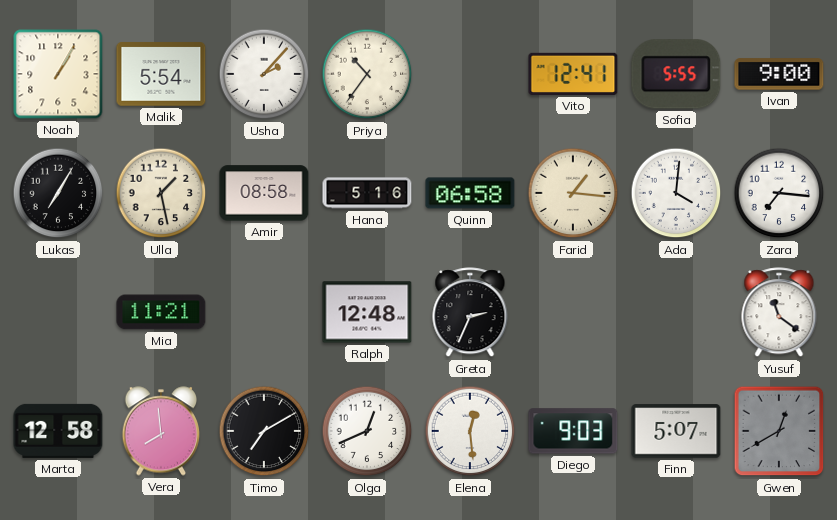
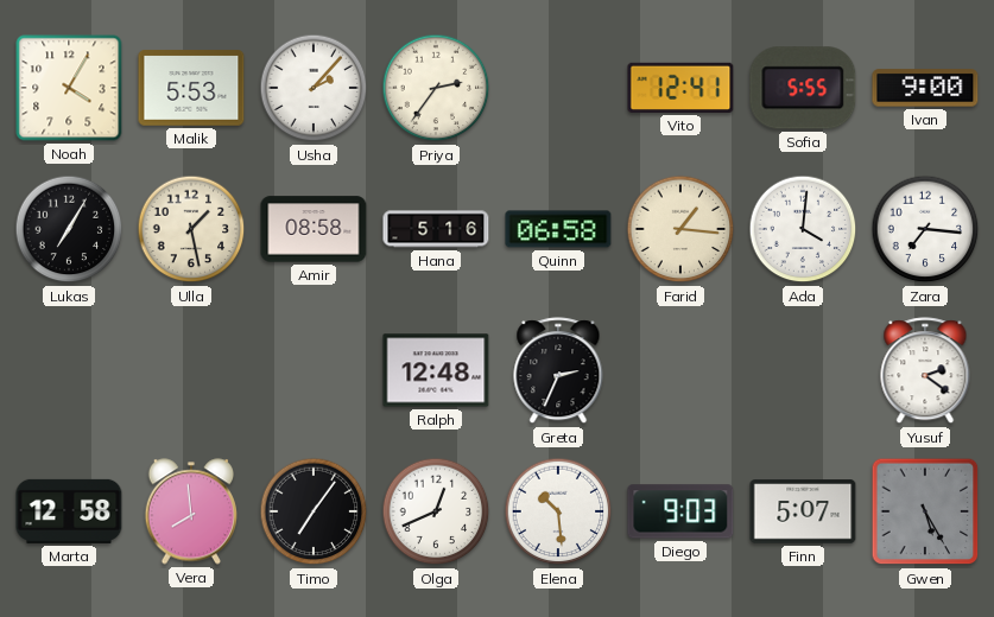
Noah: 1:05 -> 4:05 (69, 88)
Malik: 5:54 -> 5:53 (191, 88)
Priya: 10:36 -> 2:36 (436, 88)
Mia: 11:21 -> none (161, 312)
Yusuf: 11:21 -> 2:21 (925, 371)
Timo: 7:10 -> 7:06 (314, 511)
Elena: 12:29 -> 10:29 (558, 511)
Gwen: 12:40 -> 5:25 (925, 511)
